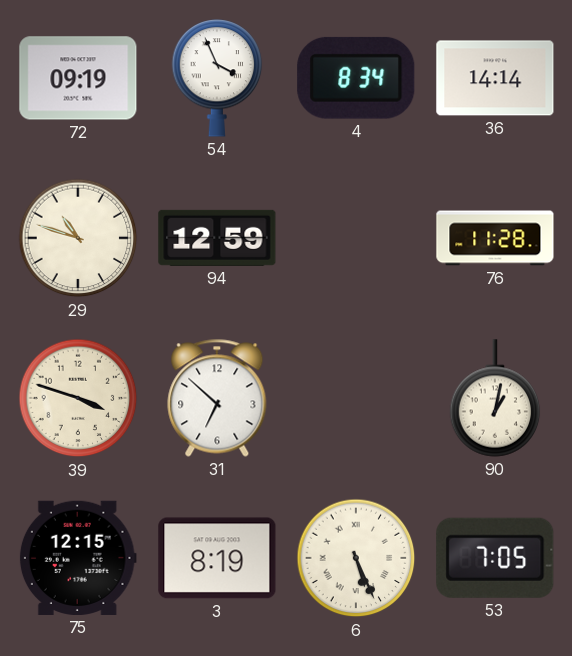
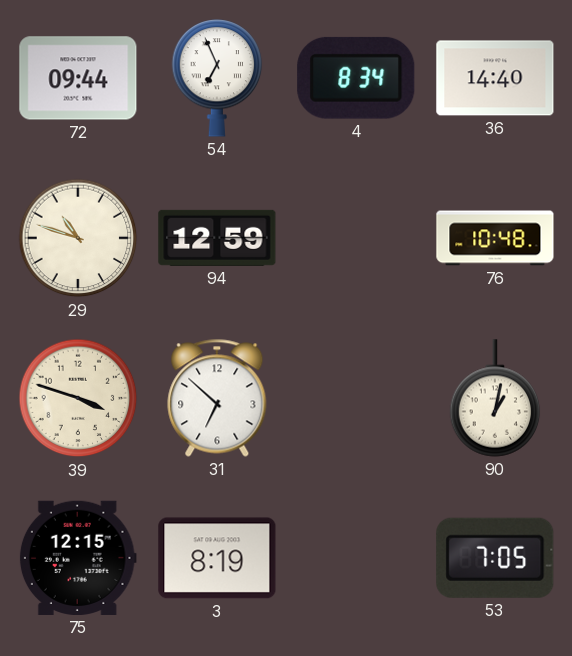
72: 09:19 -> 09:44 (78, 78)
54: 3:56 -> 6:56 (217, 78)
36: 14:14 -> 14:40 (495, 78)
76: 11:28 -> 10:48 (495, 238)
6: 5:26 -> none (356, 558)
